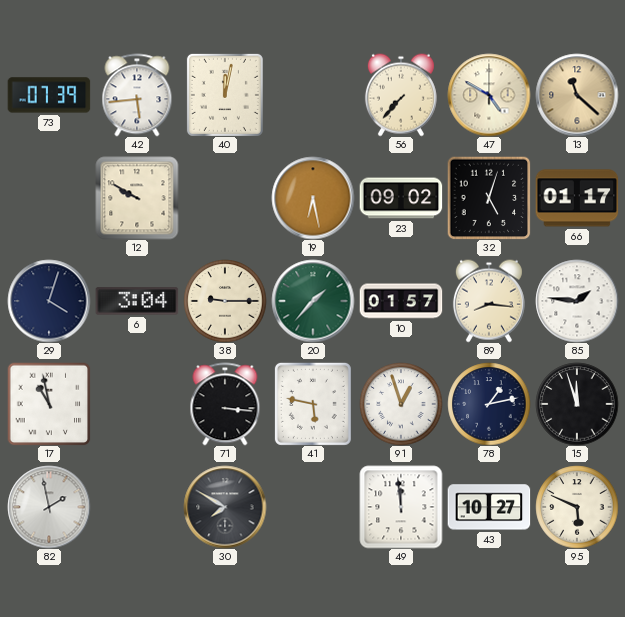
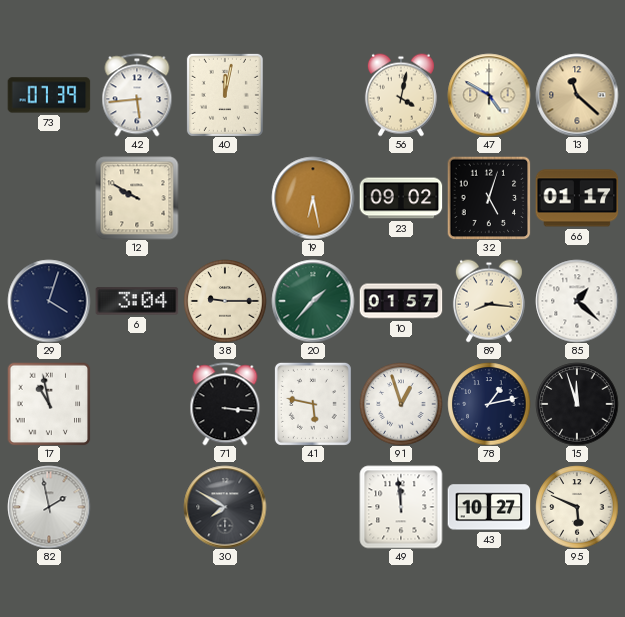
56: 7:37 -> 4:02 (401, 95)
85: 1:46 -> 1:22 (577, 301)
